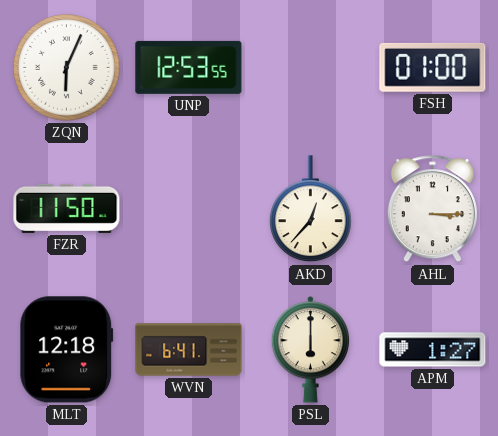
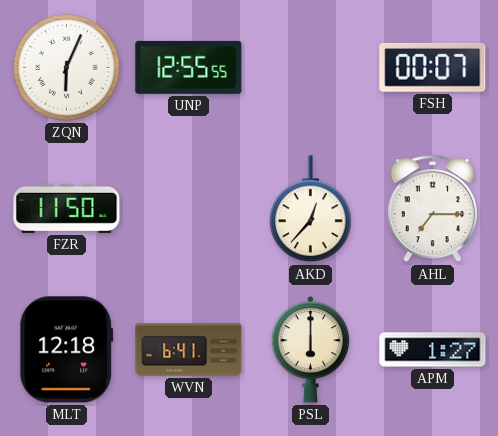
UNP: 12:53 -> 12:55 (189, 67)
FSH: 01:00 -> 00:07 (433, 67)
AHL: 3:15 -> 7:15 (432, 209)
